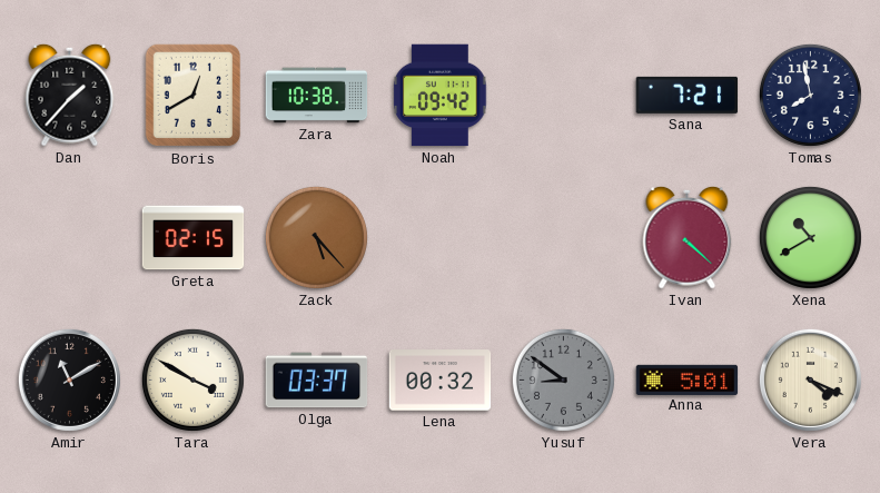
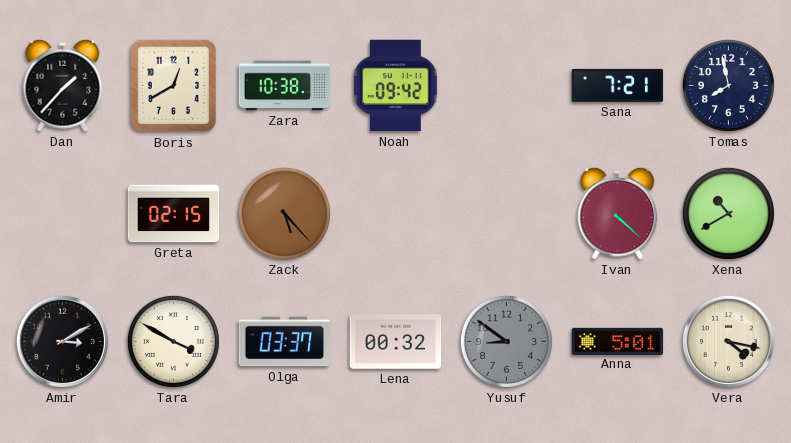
Amir: 11:10 -> 3:10 (62, 341)
Vera: 4:19 -> 4:17 (728, 341)
